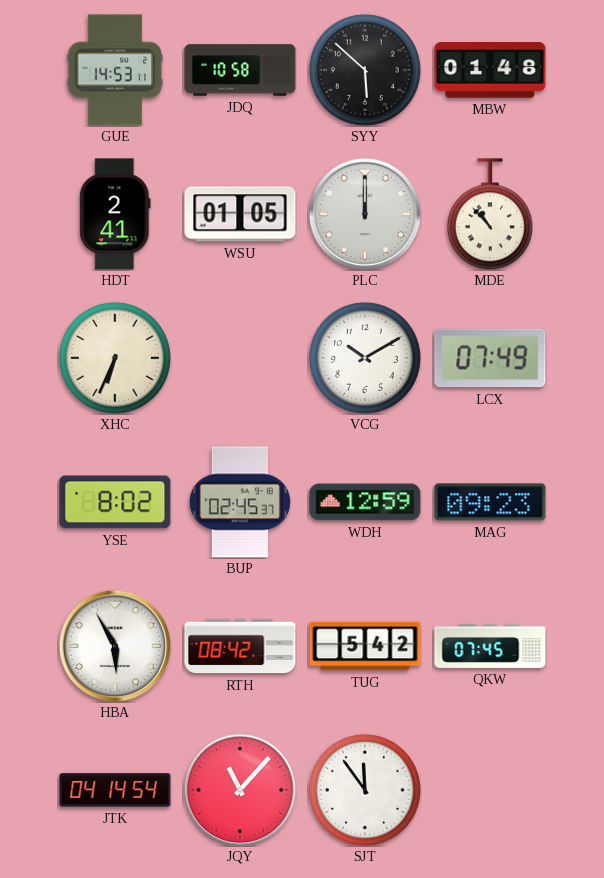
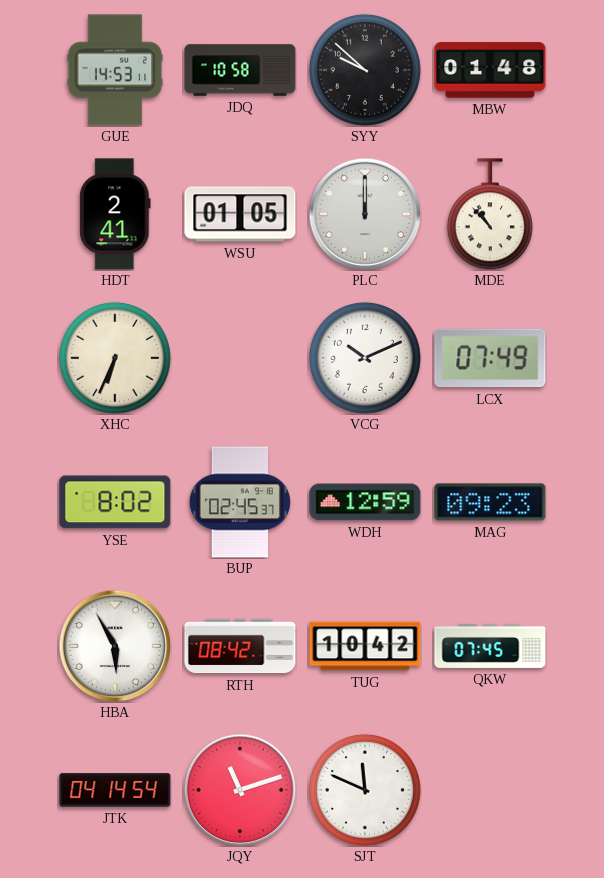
SYY: 5:52 -> 9:52 (365, 70)
VCG: 10:10 -> 10:11 (365, 358)
TUG: 5:42 -> 10:42 (365, 646)
JQY: 11:07 -> 11:12 (240, 790)
SJT: 11:54 -> 11:49 (365, 790)
